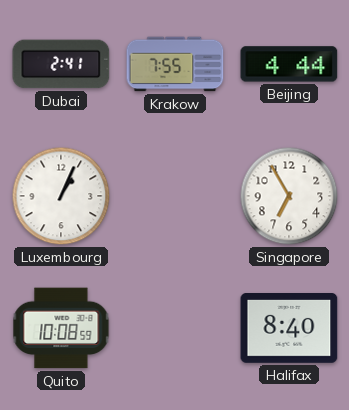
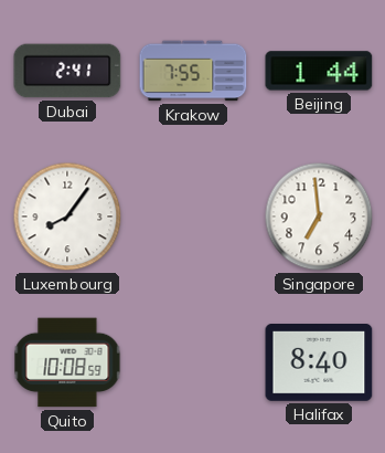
Beijing: 4:44 -> 1:44 (319, 71)
Luxembourg: 1:04 -> 8:06 (67, 217)
Singapore: 6:55 -> 6:59 (319, 217)
